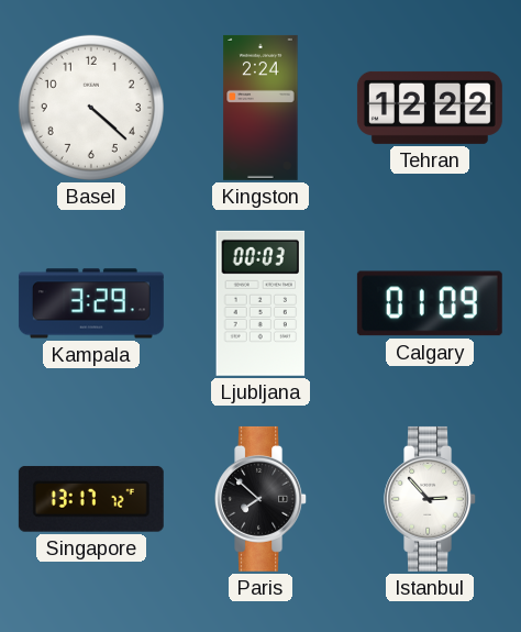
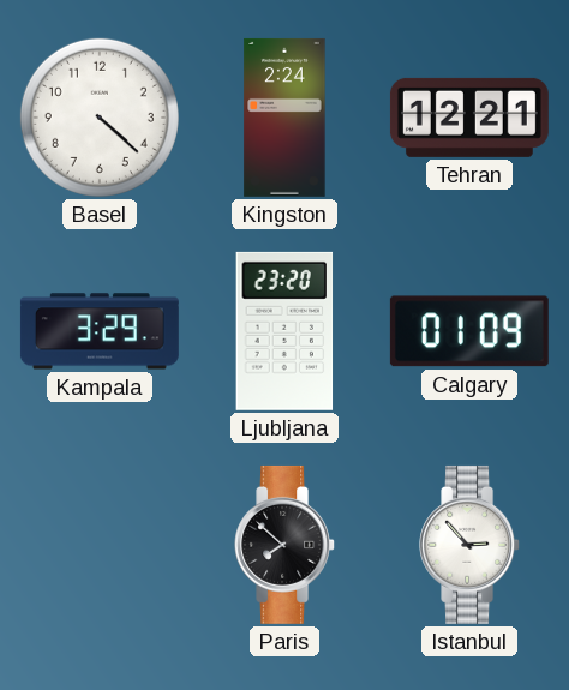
Tehran: 12:22 -> 12:21 (469, 118)
Ljubljana: 00:03 -> 23:20 (284, 331)
Singapore: 13:17 -> none (91, 499)
